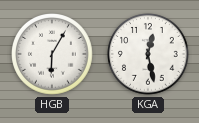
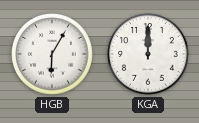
KGA: 12:28 -> 12:00 (149, 55)
